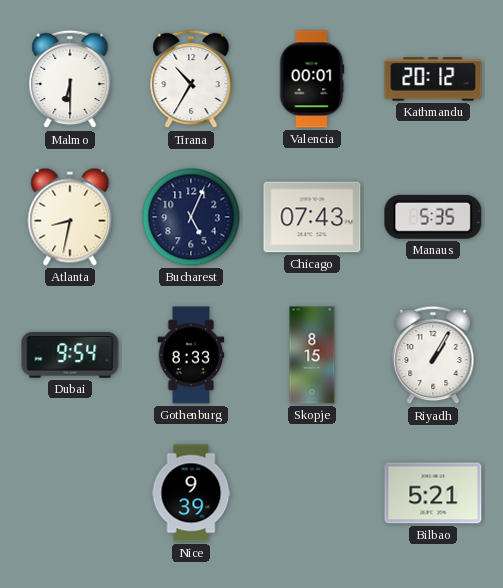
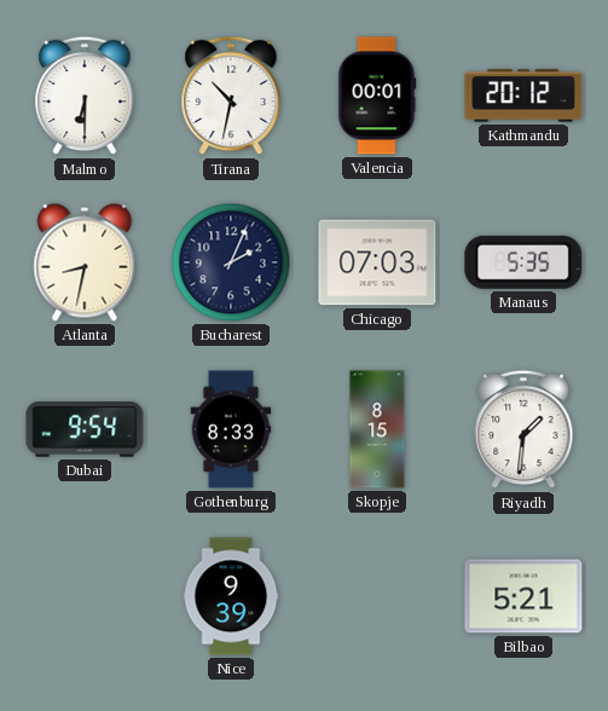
Tirana: 10:35 -> 10:32 (231, 96)
Bucharest: 5:04 -> 2:04 (231, 262)
Chicago: 07:43 -> 07:03 (377, 262)
Riyadh: 1:05 -> 1:31 (523, 429)
